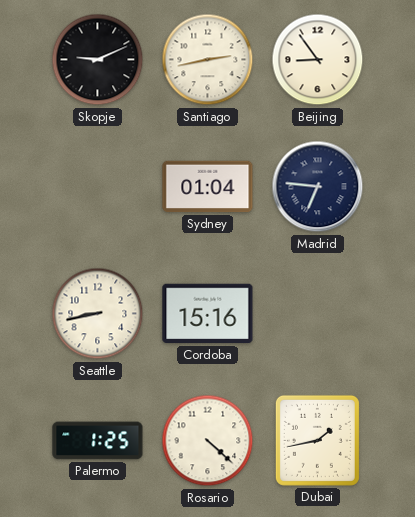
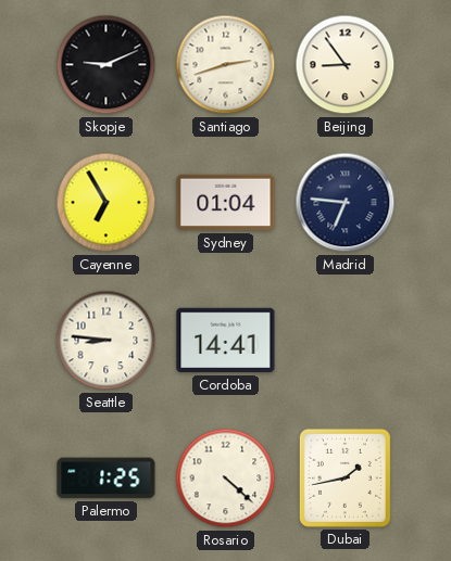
Santiago: 2:43 -> 2:42 (226, 65)
Cayenne: none -> 6:55 (107, 203)
Seattle: 8:43 -> 8:46 (107, 341)
Cordoba: 15:16 -> 14:41 (226, 341)
